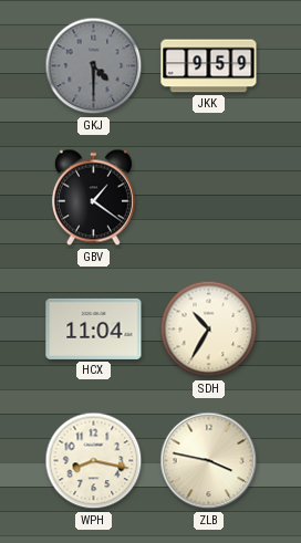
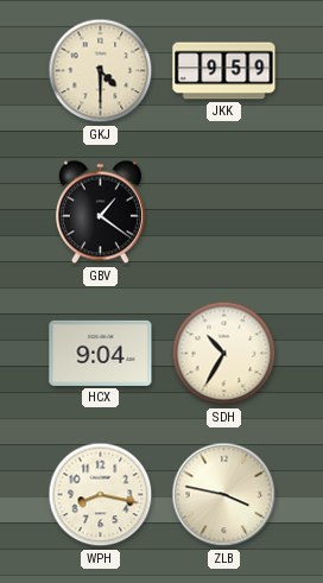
GKJ dial: grey -> cream (101, 71)
HCX: 11:04 -> 9:04 (101, 353)
